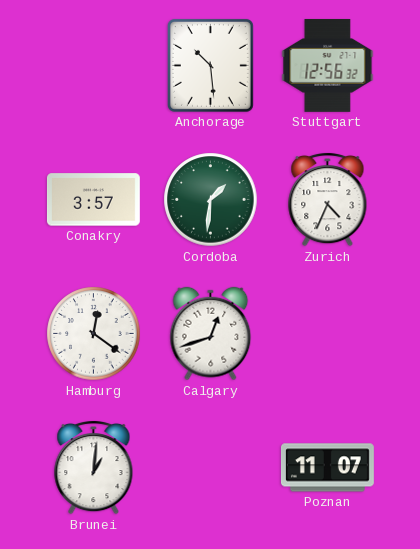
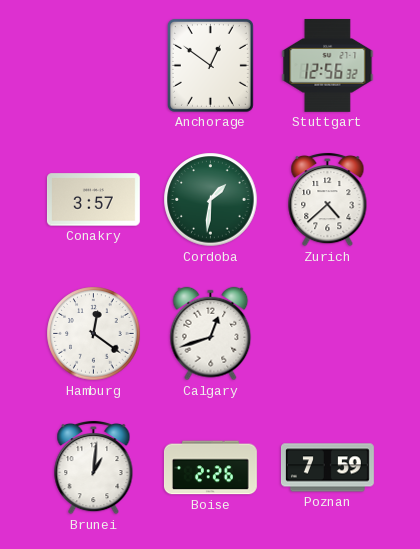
Anchorage: 10:29 -> 12:51 (210, 65)
Zurich: 4:34 -> 4:38 (328, 199)
Boise: none -> 2:26 (210, 468)
Poznan: 11:07 -> 7:59 (327, 468)
